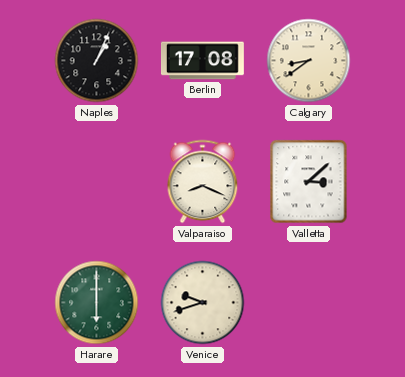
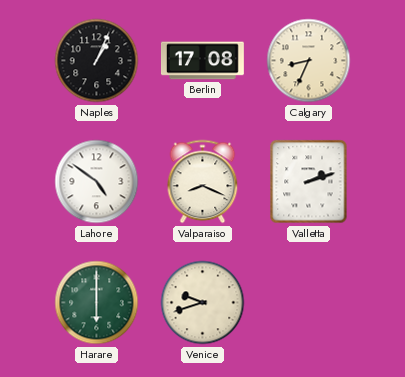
Calgary: 8:39 -> 8:34 (309, 61)
Lahore: none -> 4:51 (97, 182)
Valletta: 3:08 -> 2:12 (309, 182)
